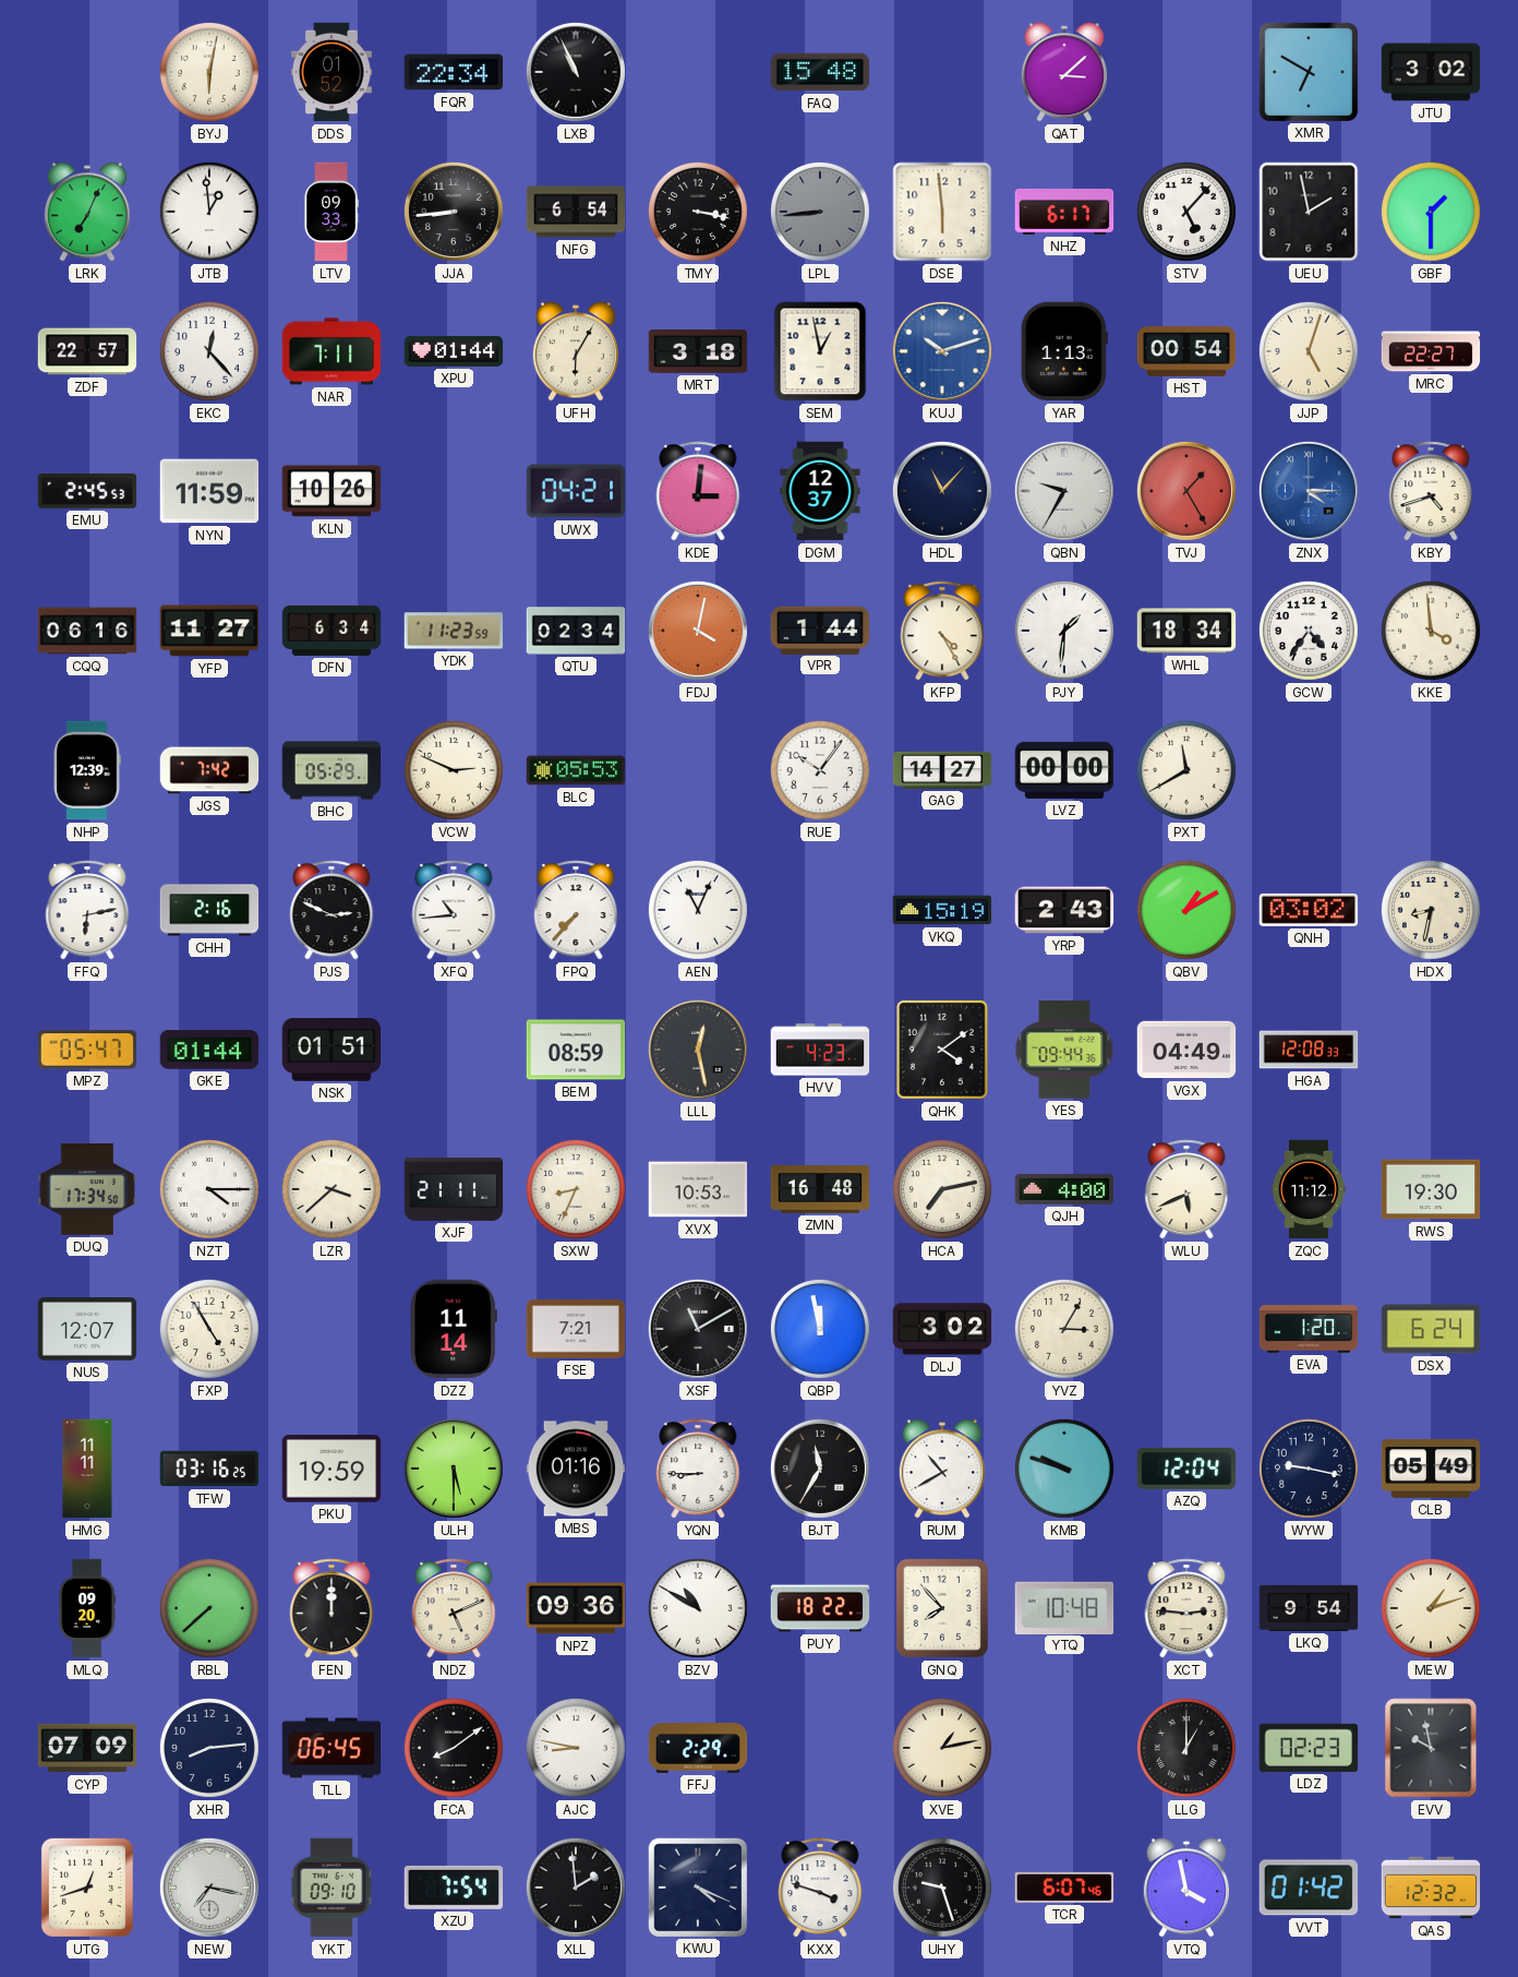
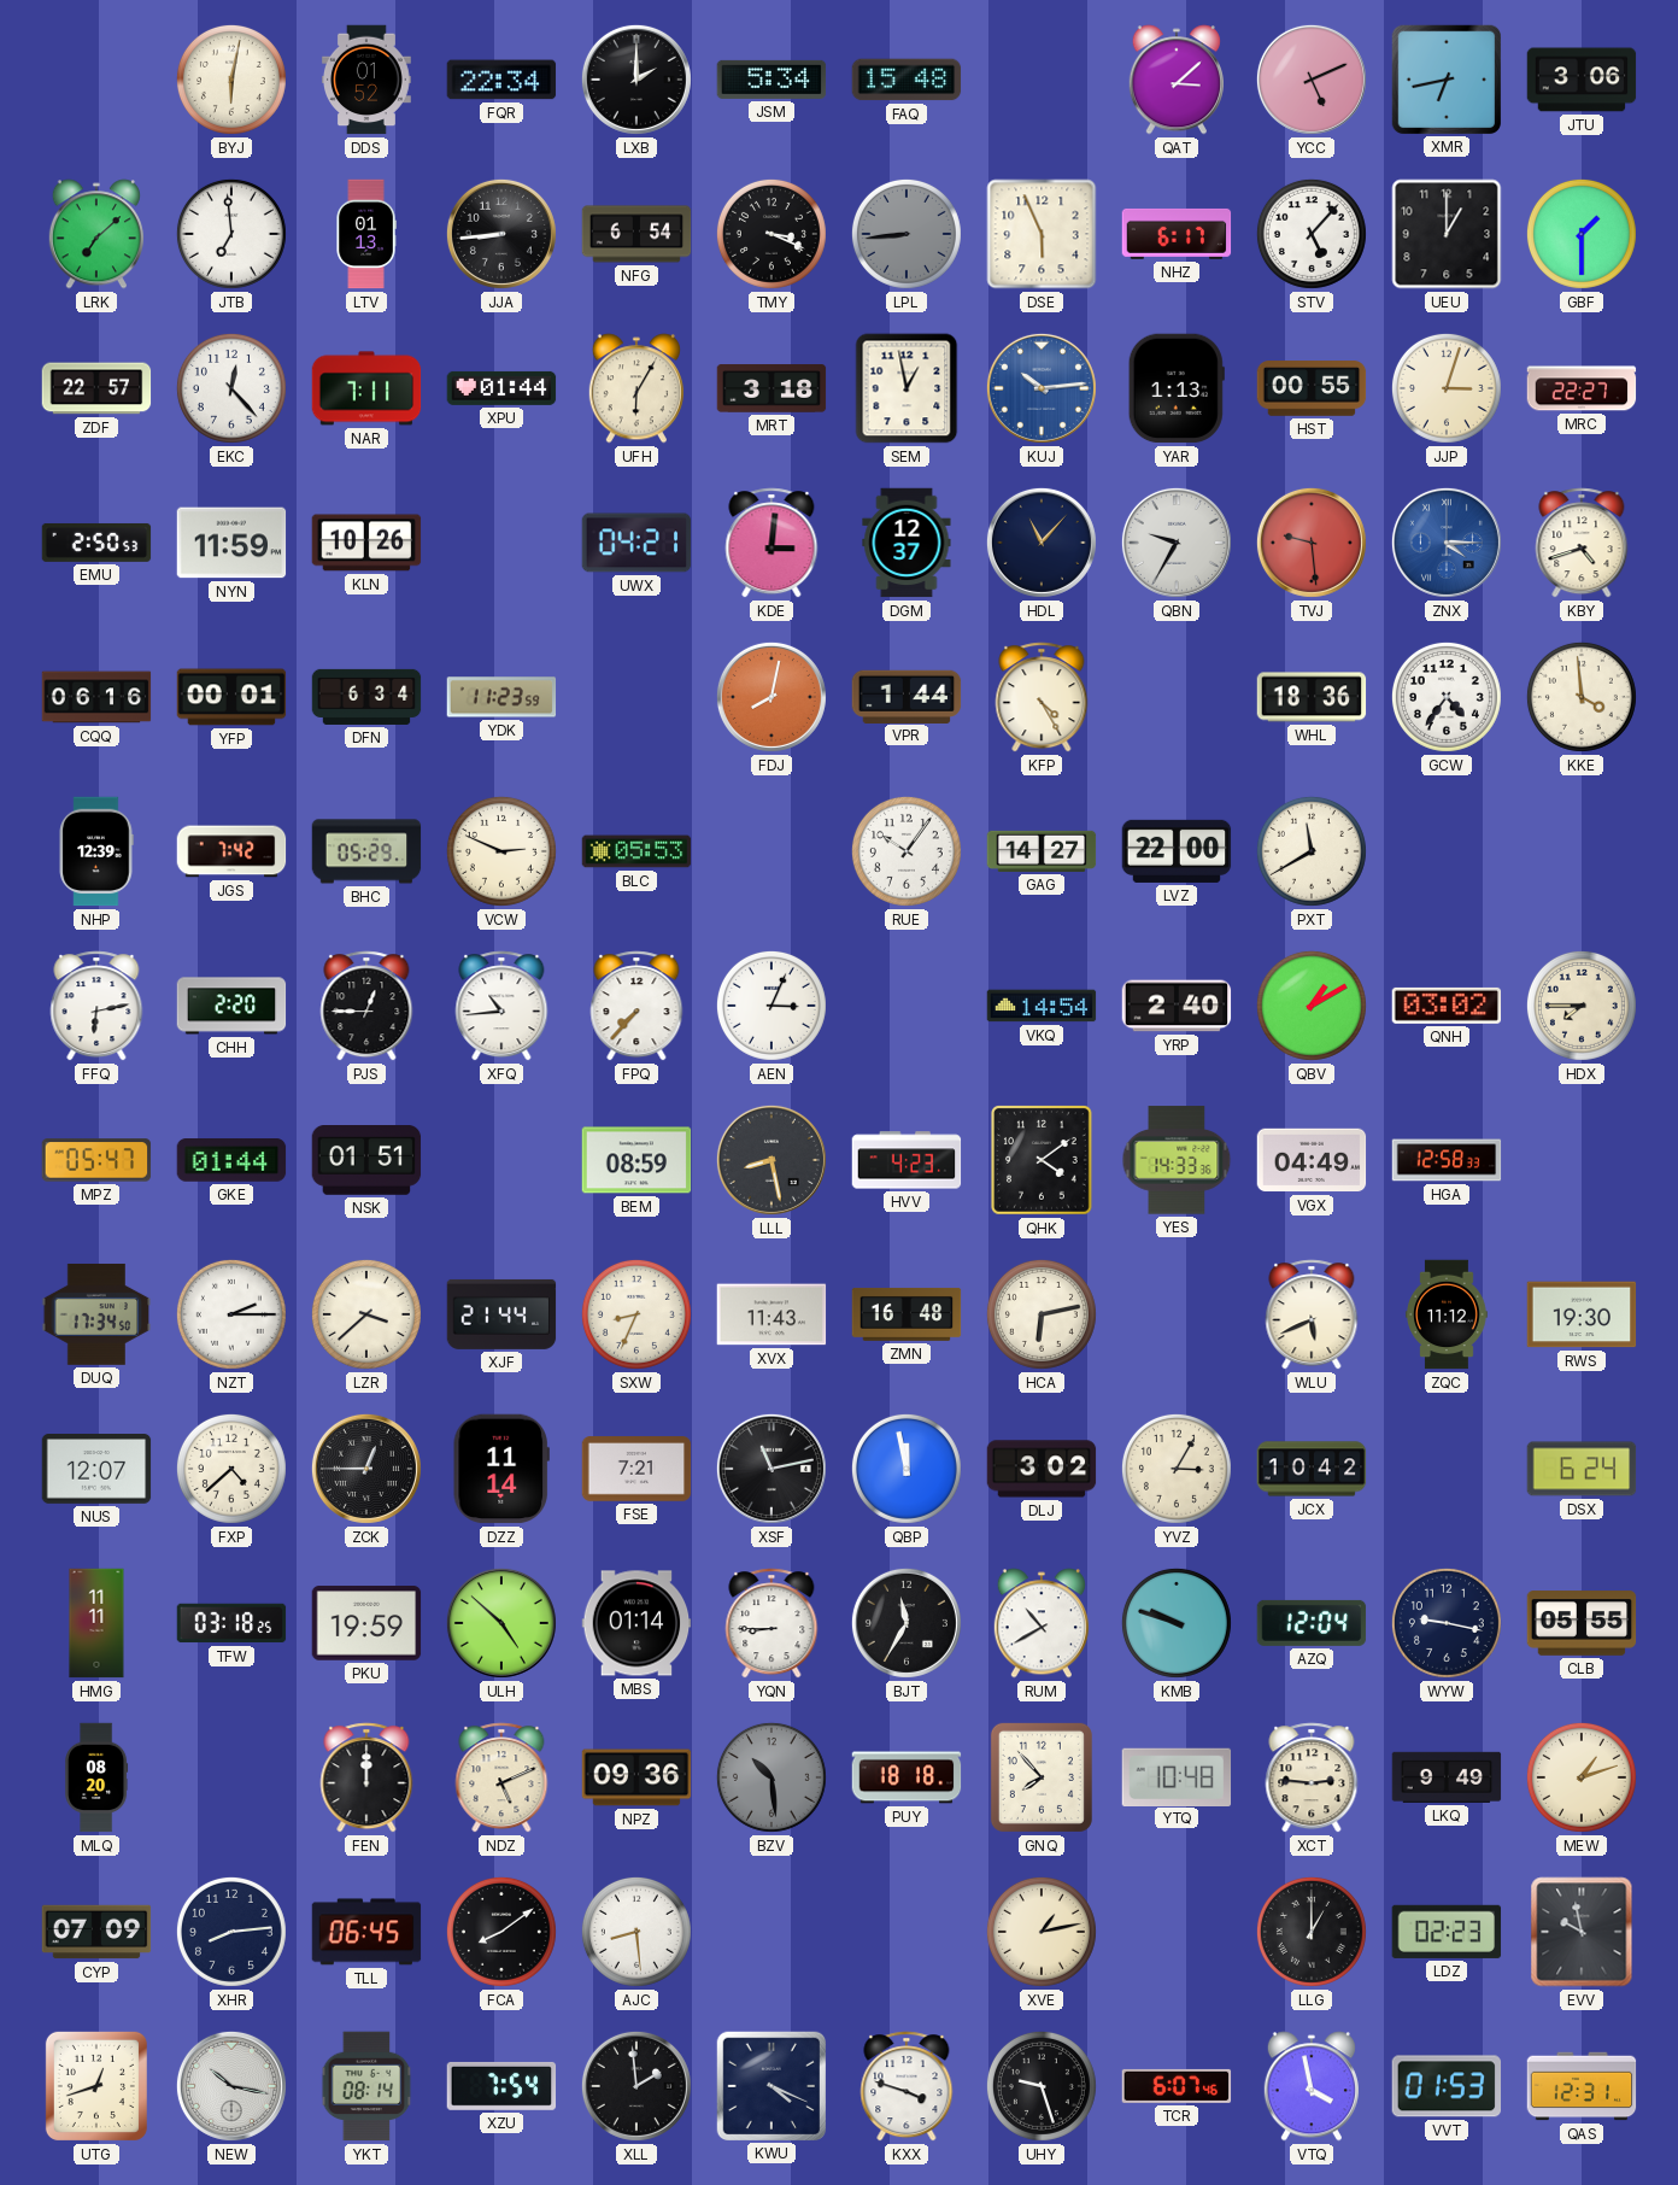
LXB: 10:56 -> 2:00 (636, 80)
JSM: none -> 5:34 (771, 80)
YCC: none -> 5:11 (1312, 80)
XMR: 6:50 -> 6:43 (1445, 78)
JTU: 3:02 -> 3:06 (1582, 80)
LRK: 7:04 -> 7:08 (96, 234)
JTB: 12:59 -> 6:59 (231, 234)
LTV: 09:33 -> 01:13 (366, 234)
TMY: 3:17 -> 3:19 (771, 234)
DSE: 5:59 -> 5:56 (1042, 234)
UEU: 1:58 -> 1:00 (1447, 234)
KUJ: 10:12 -> 10:14 (1042, 388)
HST: 00:54 -> 00:55 (1312, 388)
JJP: 5:03 -> 3:03 (1447, 388)
EMU: 2:45 -> 2:50 (96, 543)
TVJ: 1:25 -> 9:29 (1312, 543)
YFP: 11:27 -> 00:01 (231, 697)
QTU: 02:34 -> none (576, 631)
FDJ: 4:02 -> 8:02 (771, 697)
PJY: 1:31 -> none (1064, 631)
WHL: 18:34 -> 18:36 (1312, 697)
LVZ: 00:00 -> 22:00 (1177, 851)
CHH: 2:16 -> 2:20 (231, 1006)
PJS: 2:49 -> 12:45 (366, 1006)
AEN: 11:04 -> 3:04 (771, 1006)
VKQ: 15:19 -> 14:54 (1042, 1006)
YRP: 2:43 -> 2:40 (1177, 1006)
HDX: 8:32 -> 7:45 (1582, 1006)
LLL: 12:28 -> 8:28 (771, 1160)
YES: 09:44 -> 14:33 (1177, 1160)
HGA: 12:08 -> 12:58 (1447, 1160)
NZT: 4:15 -> 2:15 (231, 1314)
XJF: 21:11 -> 21:44 (501, 1314)
XVX: 10:53 -> 11:43 (771, 1314)
HCA: 7:13 -> 6:13 (1042, 1314)
QJH: 4:00 -> none (1064, 1189)
FXP: 4:55 -> 4:38 (231, 1469)
ZCK: none -> 12:45 (366, 1469)
XSF: 11:10 -> 11:13 (771, 1469)
JCX: none -> 10:42 (1312, 1469)
EVA: 1:20 -> none (1309, 1329)
TFW: 03:16 -> 03:18 (231, 1623)
ULH: 5:30 -> 4:52 (501, 1623)
MBS: 01:16 -> 01:14 (636, 1623)
CLB: 05:49 -> 05:55 (1582, 1623)
MLQ: 09:20 -> 08:20 (96, 1777)
RBL: 7:38 -> none (209, 1608)
BZV: 10:50 -> 10:29 (771, 1777)
BZV dial: white -> grey (771, 1777)
PUY: 18:22 -> 18:18 (907, 1777)
LKQ: 9:54 -> 9:49 (1447, 1777)
AJC: 8:47 -> 8:29 (636, 1932)
FFJ: 2:29 -> none (698, 1748)
NEW: 7:17 -> 10:17 (231, 2086)
YKT: 09:10 -> 08:14 (366, 2086)
VVT: 01:42 -> 01:53 (1447, 2086)
QAS: 12:32 -> 12:31 (1582, 2086)
